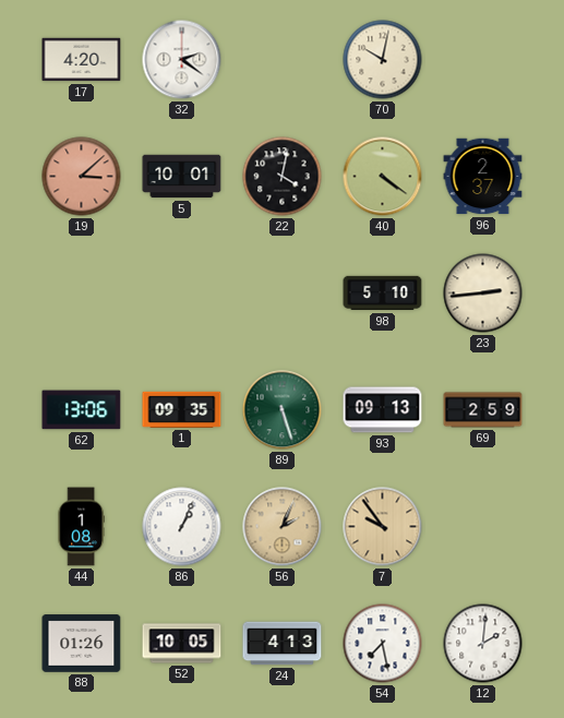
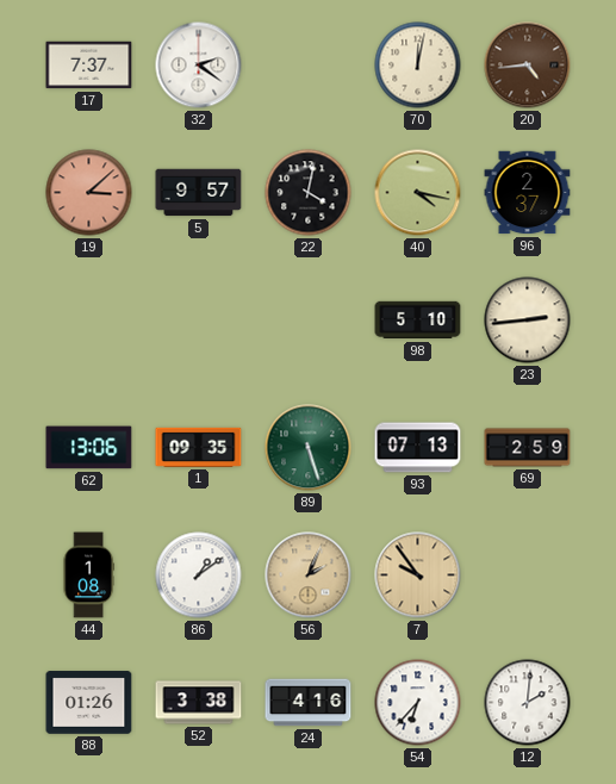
17: 4:20 -> 7:37 (89, 66)
70: 10:02 -> 12:02 (418, 66)
20: none -> 4:44 (528, 66)
5: 10:01 -> 9:57 (199, 193)
40: 4:21 -> 4:17 (418, 193)
93: 09:13 -> 07:13 (418, 448)
86: 1:04 -> 1:09 (199, 575)
52: 10:05 -> 3:38 (199, 703)
24: 4:13 -> 4:16 (309, 703)
54: 7:28 -> 6:37 (418, 703)
